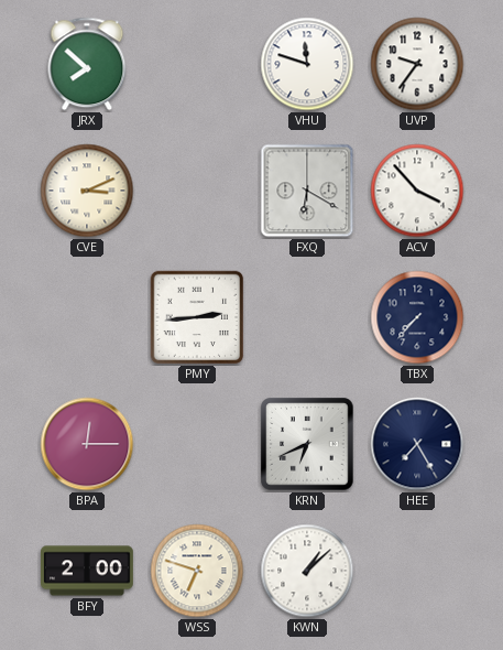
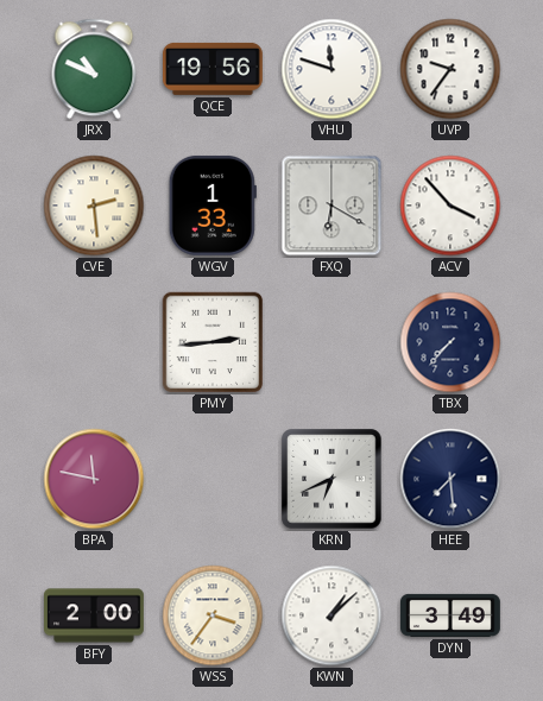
JRX: 7:52 -> 10:49 (94, 69)
QCE: none -> 19:56 (213, 69)
CVE: 3:11 -> 2:29 (94, 206)
WGV: none -> 1:33 (213, 206)
BPA: 12:15 -> 11:47 (94, 479)
HEE: 7:25 -> 7:29 (450, 479)
WSS: 6:48 -> 3:36 (213, 615)
DYN: none -> 3:49 (452, 615)
